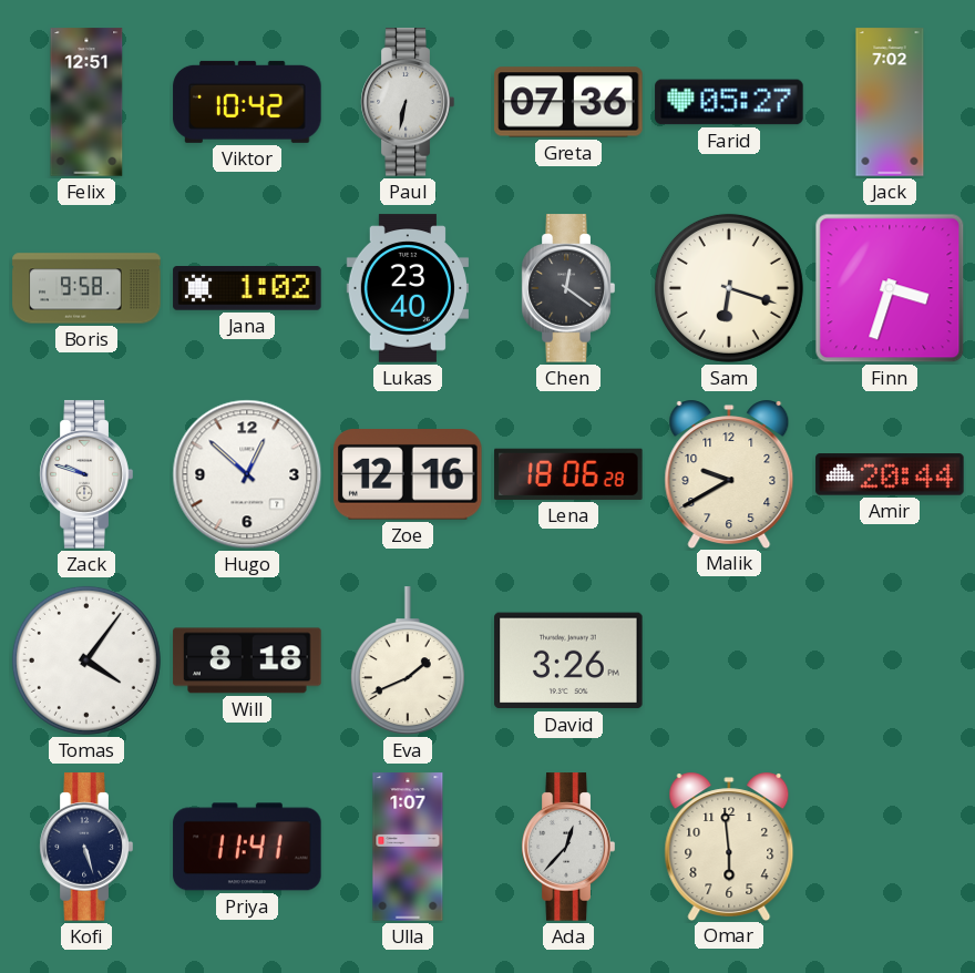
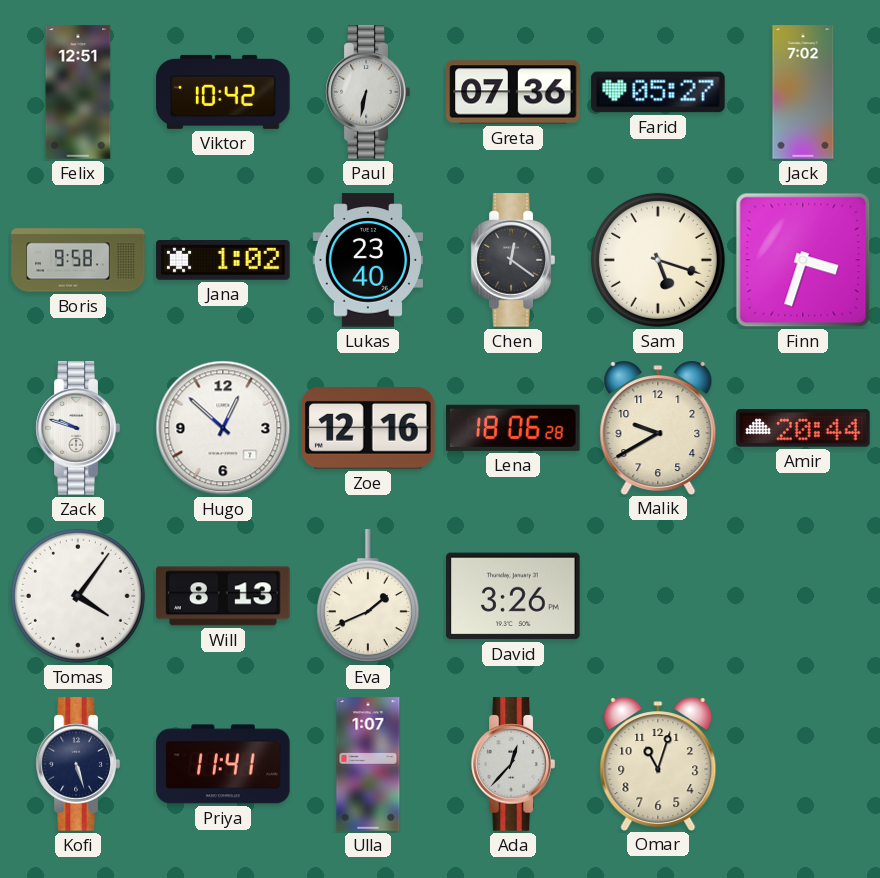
Sam: 6:18 -> 5:18 (658, 260)
Will: 8:18 -> 8:13 (223, 596)
Omar: 5:59 -> 11:03 (658, 763)
